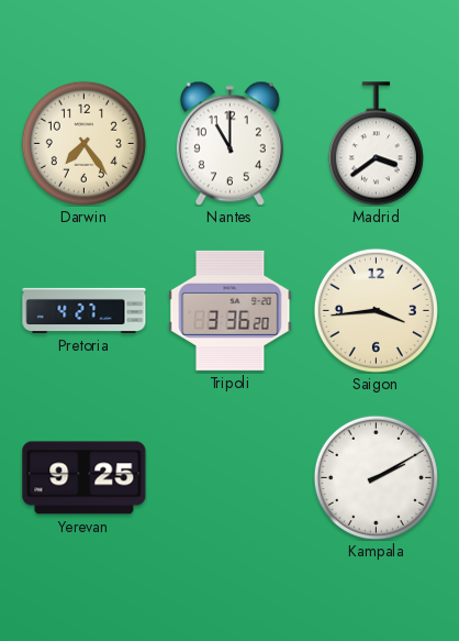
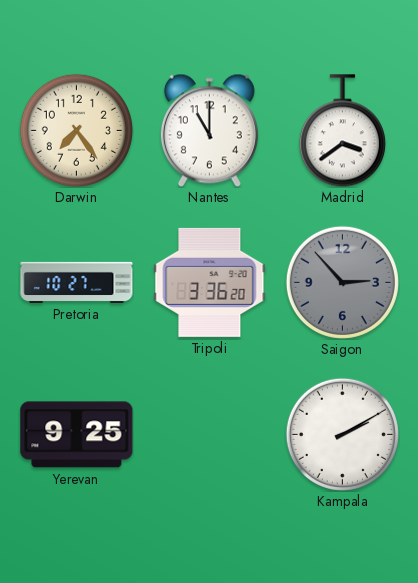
Pretoria: 4:27 -> 10:27 (77, 282)
Saigon: 3:44 -> 2:53 (342, 282)
Saigon dial: cream -> grey (342, 282)
